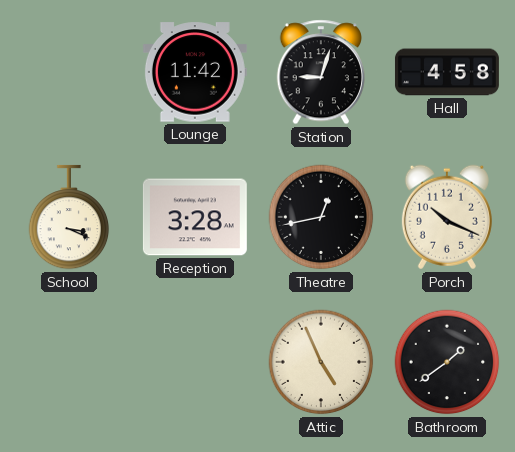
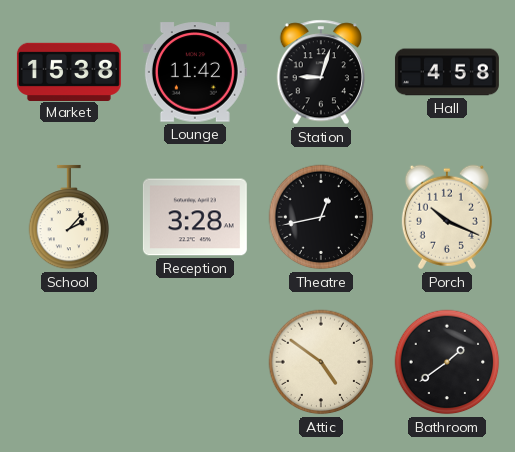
Market: none -> 15:38 (69, 71)
School: 3:19 -> 2:07 (69, 217)
Attic: 4:56 -> 4:51 (321, 362)
